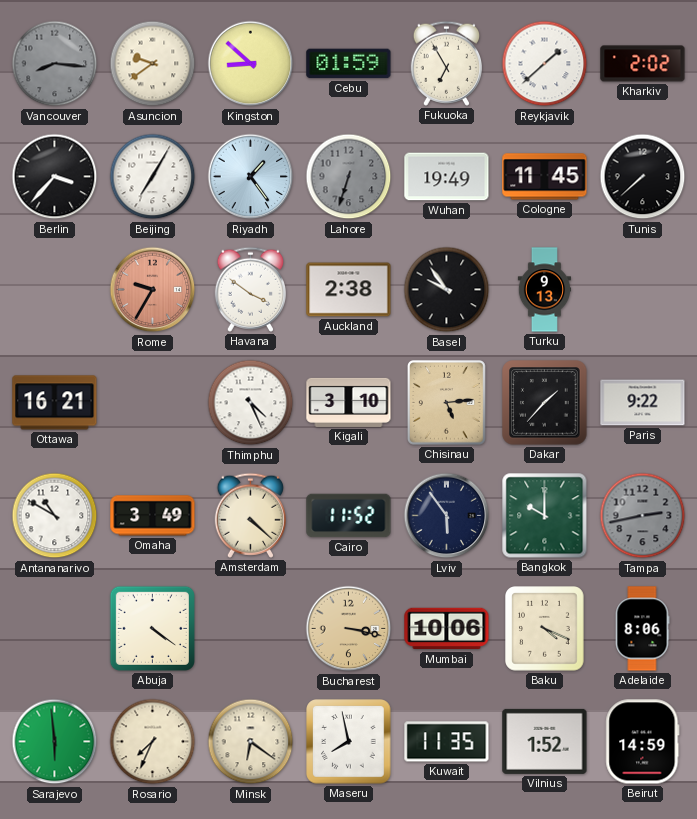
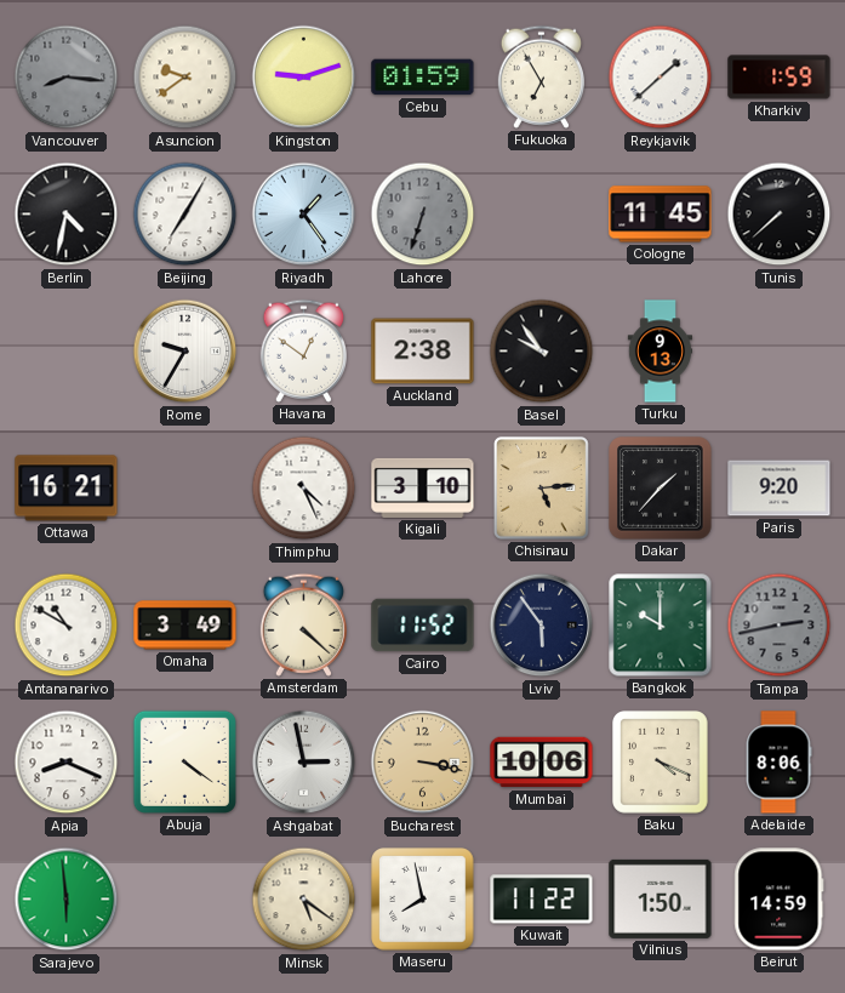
Kingston: 8:52 -> 9:12 (304, 78)
Kharkiv: 2:02 -> 1:59 (780, 78)
Berlin: 3:37 -> 4:32 (67, 215)
Wuhan: 19:49 -> none (447, 177)
Rome dial: salmon -> white (185, 352)
Havana: 3:51 -> 12:51 (303, 350)
Paris: 9:22 -> 9:20 (780, 489)
Apia: none -> 8:19 (67, 763)
Ashgabat: none -> 2:58 (304, 763)
Rosario: 7:34 -> none (153, 742)
Minsk: 6:21 -> 5:21 (304, 900)
Kuwait: 11:35 -> 11:22 (542, 900)
Vilnius: 1:52 -> 1:50 (661, 898)
